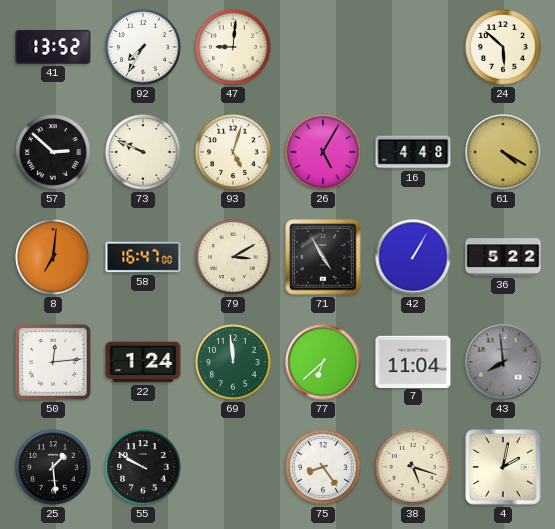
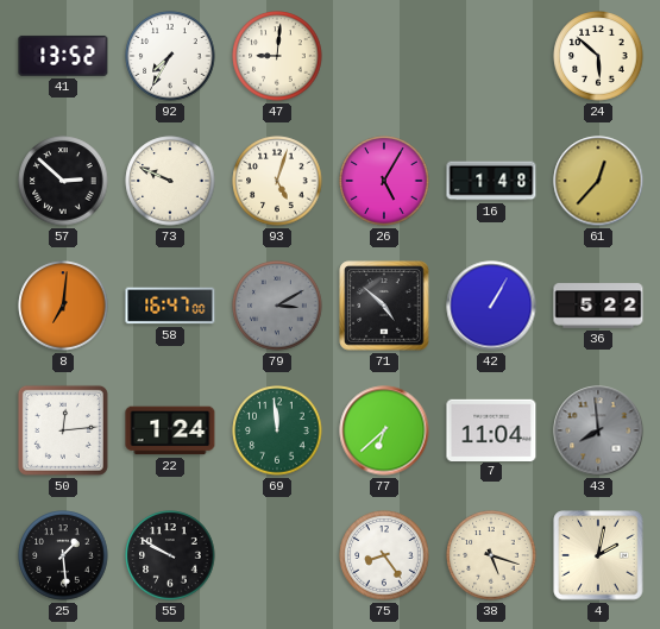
16: 4:48 -> 1:48 (491, 181)
61: 4:20 -> 12:37 (598, 181)
79 dial: cream -> grey (277, 306)
71: 4:55 -> 4:52 (384, 306)
